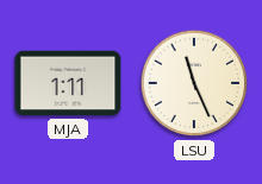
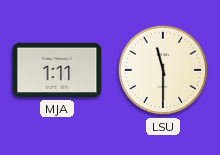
LSU: 11:26 -> 11:30 (163, 70)
